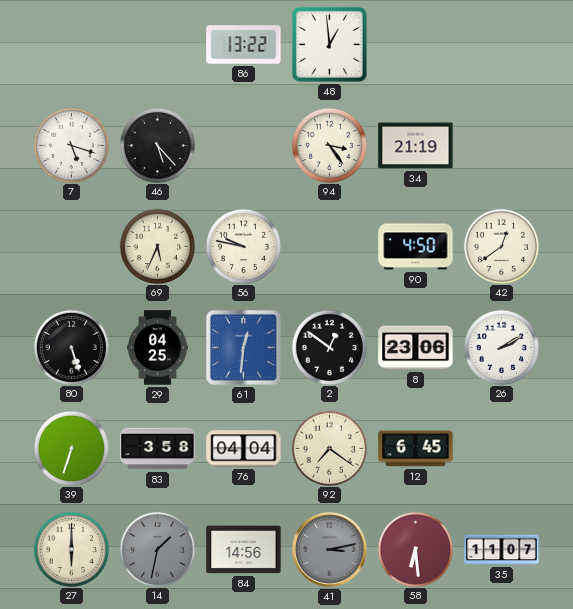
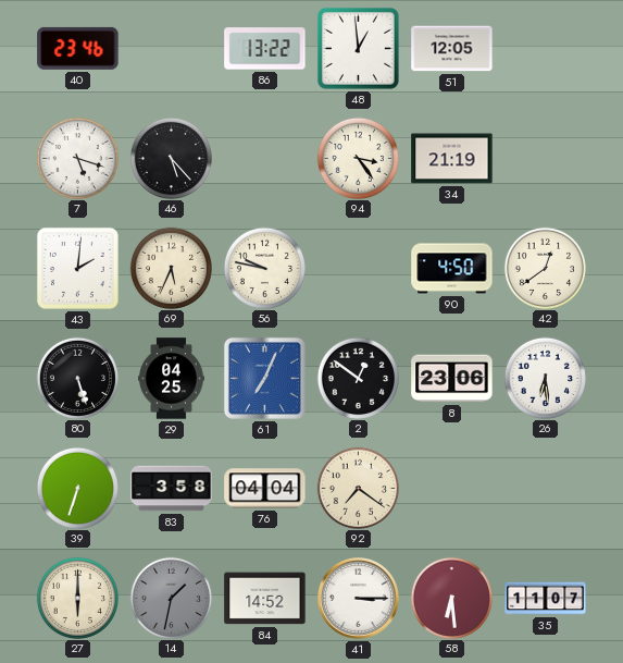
40: none -> 23:46 (78, 48)
51: none -> 12:05 (452, 49)
43: none -> 2:01 (77, 268)
61: 12:31 -> 7:04 (264, 378)
26: 2:10 -> 6:29 (545, 378)
12: 6:45 -> none (416, 449)
84: 14:56 -> 14:52 (265, 599)
41: 3:13 -> 3:15 (359, 599)
41 dial: grey -> white (359, 599)
